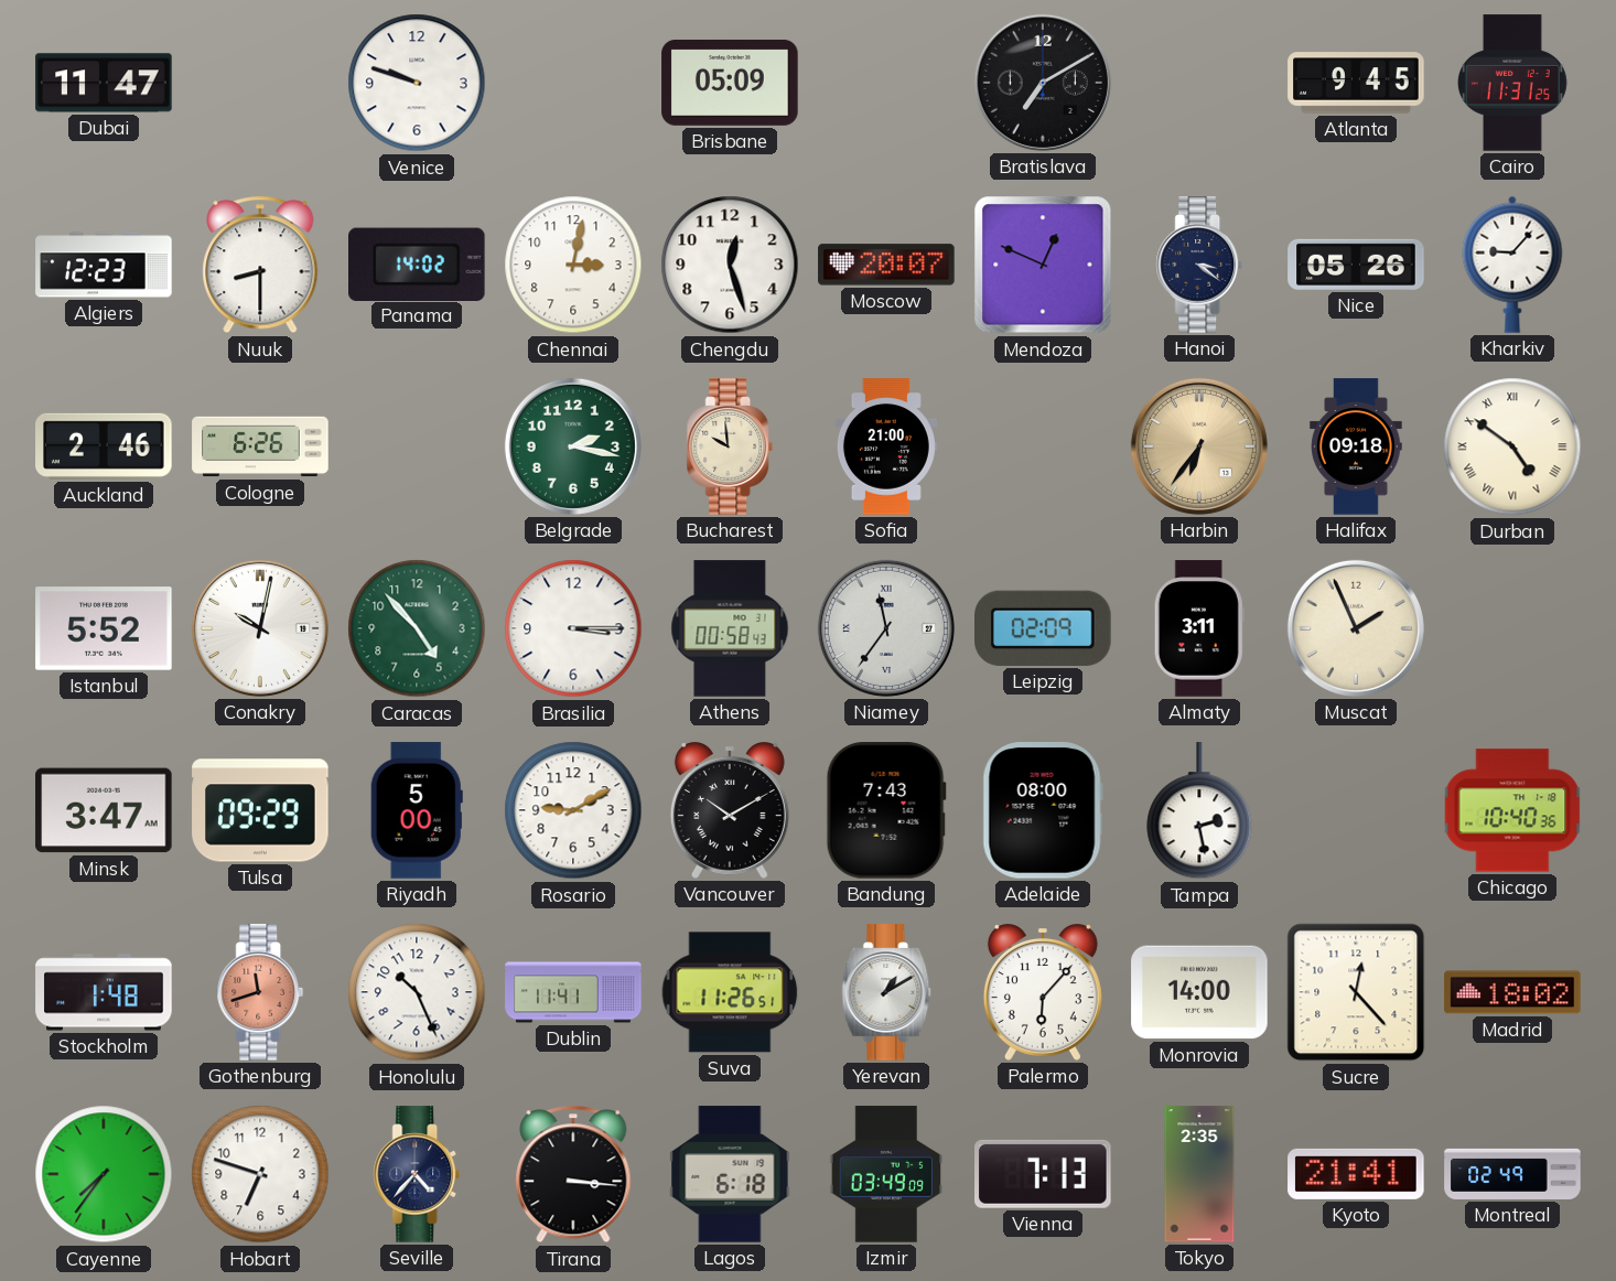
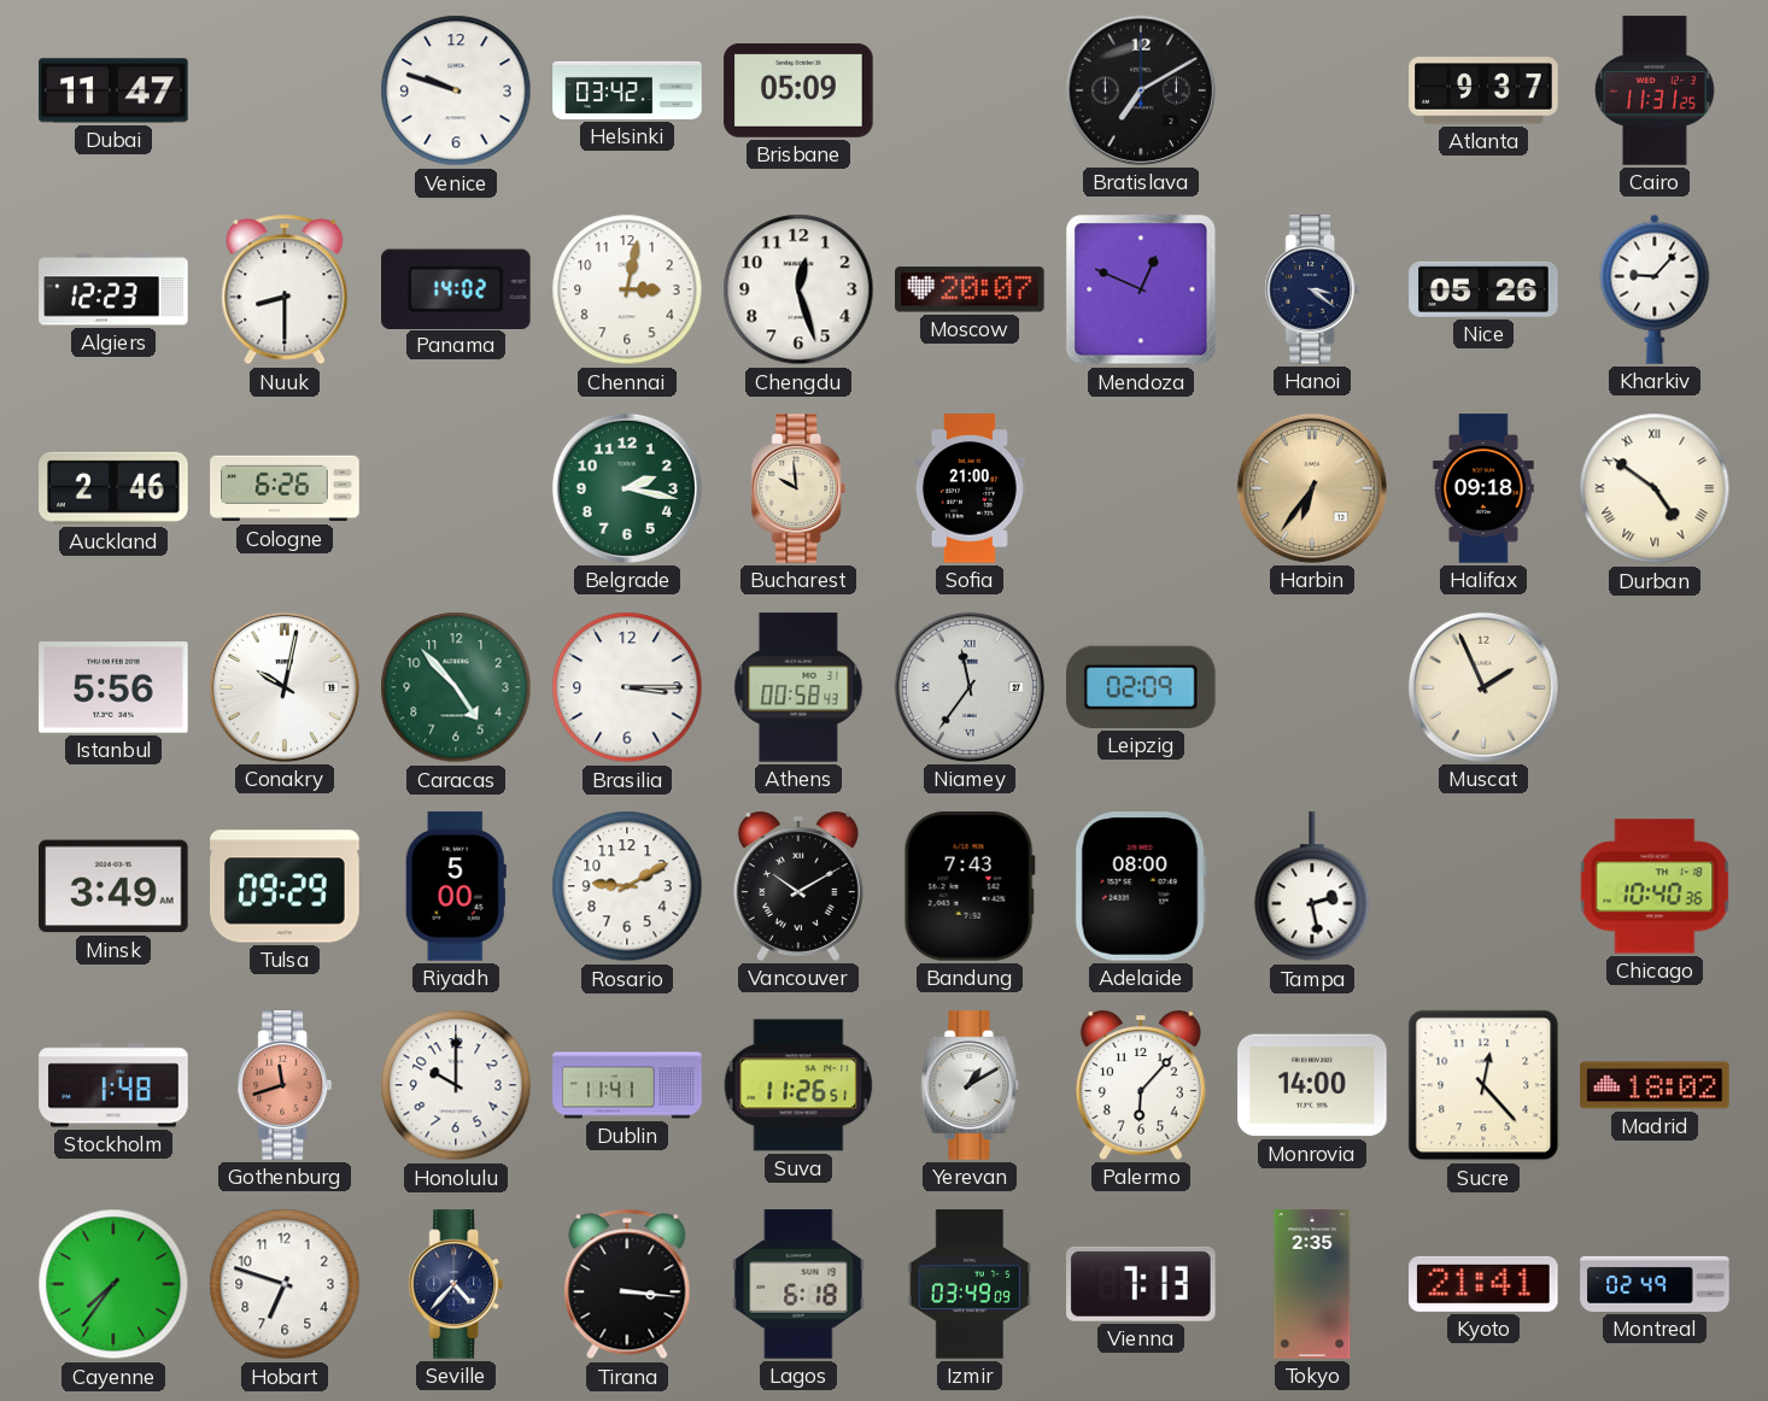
Helsinki: none -> 03:42 (627, 90)
Atlanta: 9:45 -> 9:37 (1483, 90)
Istanbul: 5:52 -> 5:56 (113, 687)
Almaty: 3:11 -> none (1199, 628)
Minsk: 3:47 -> 3:49 (113, 886)
Honolulu: 10:26 -> 10:00 (456, 1085)
